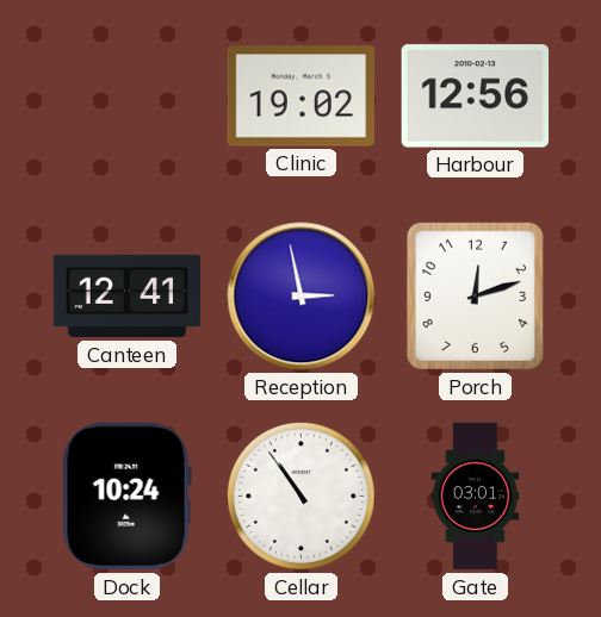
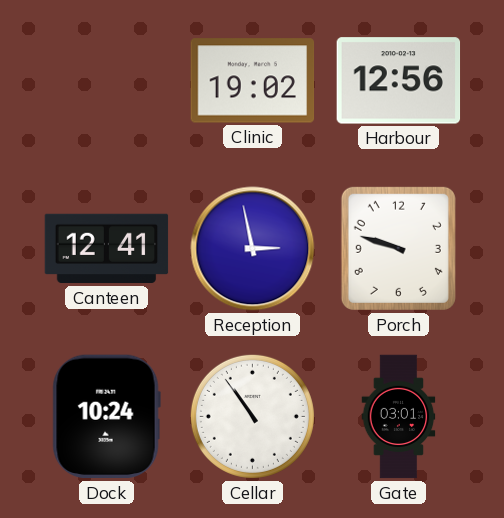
Porch: 12:12 -> 9:48 (398, 248)
